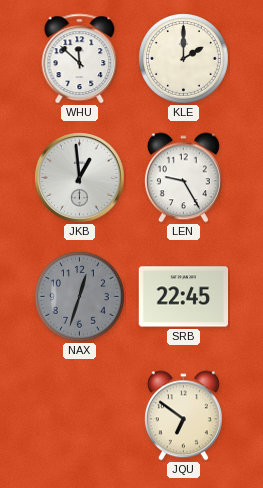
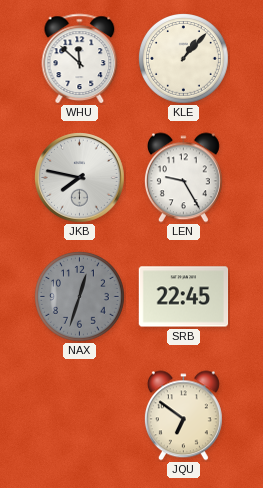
KLE: 2:00 -> 1:07 (184, 59)
JKB: 12:59 -> 7:47 (80, 178)
